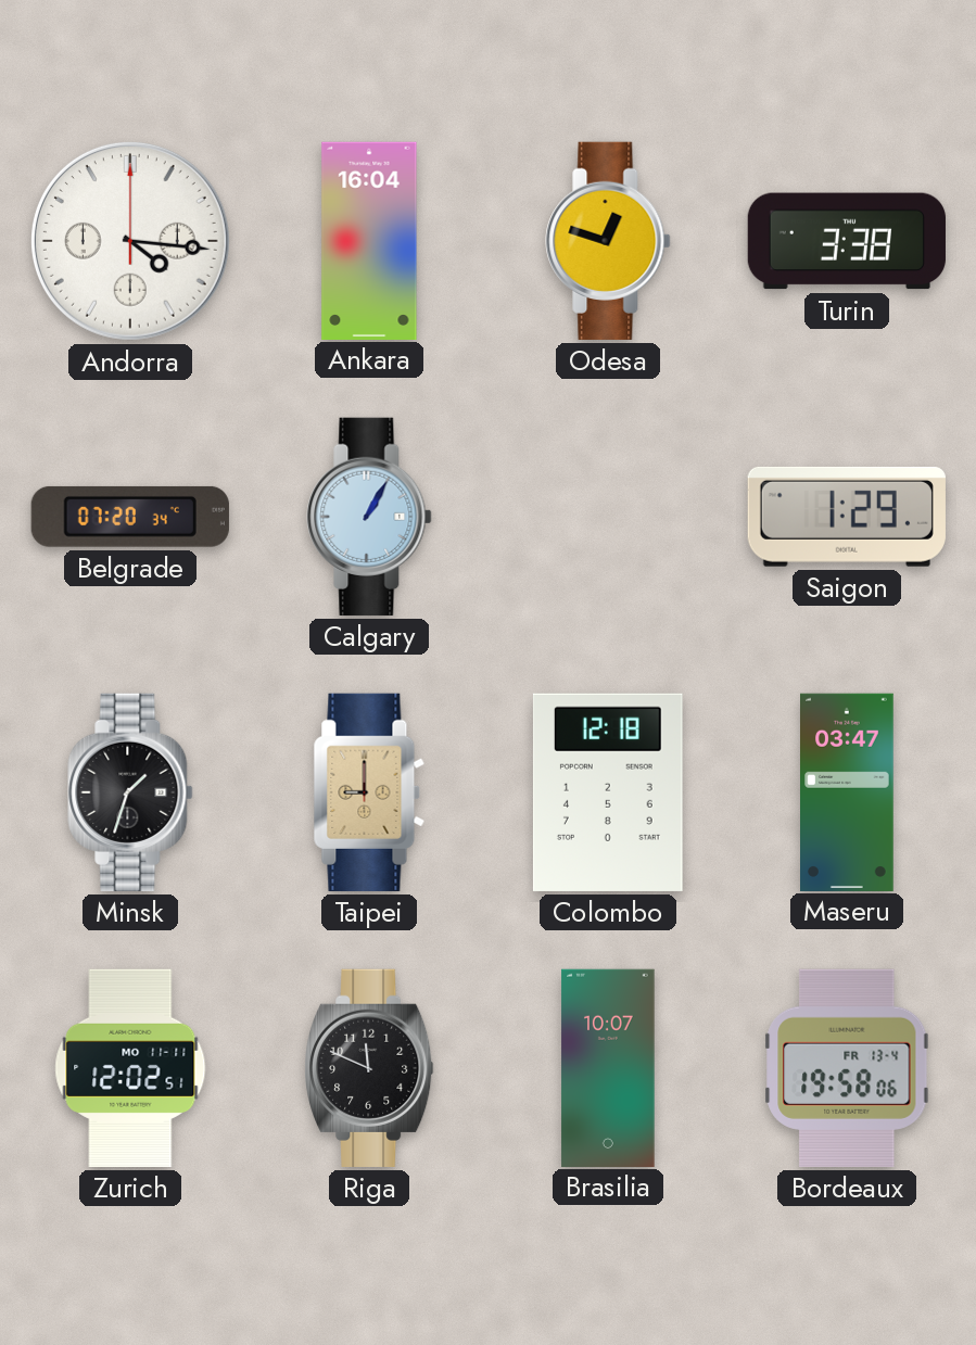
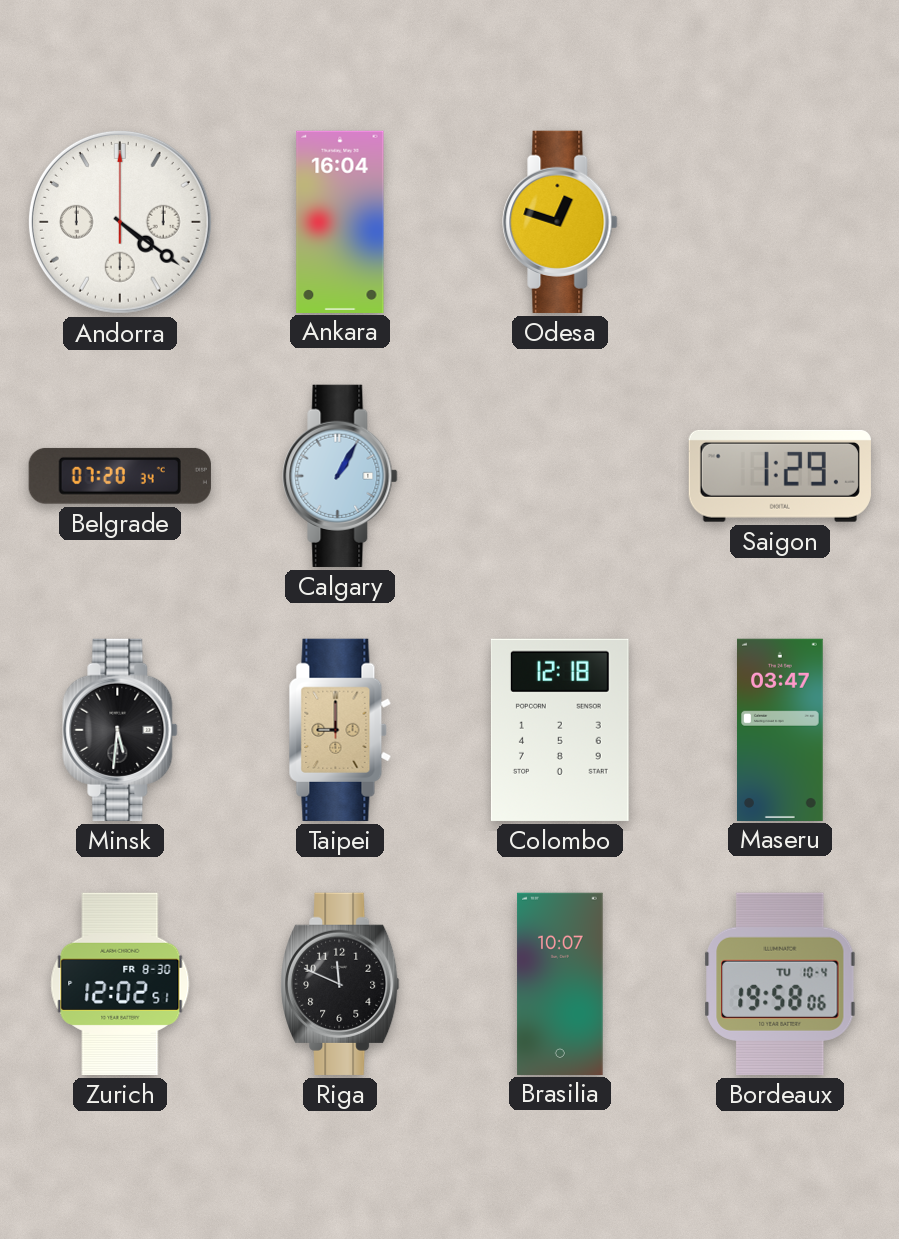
Andorra: 4:16 -> 4:21 (120, 222)
Turin: 3:38 -> none (847, 241)
Minsk: 1:33 -> 5:31 (120, 730)
Zurich date: MO 11-11 -> FR 8-30 (120, 984)
Bordeaux date: FR 13-4 -> TU 10-4 (780, 984)
